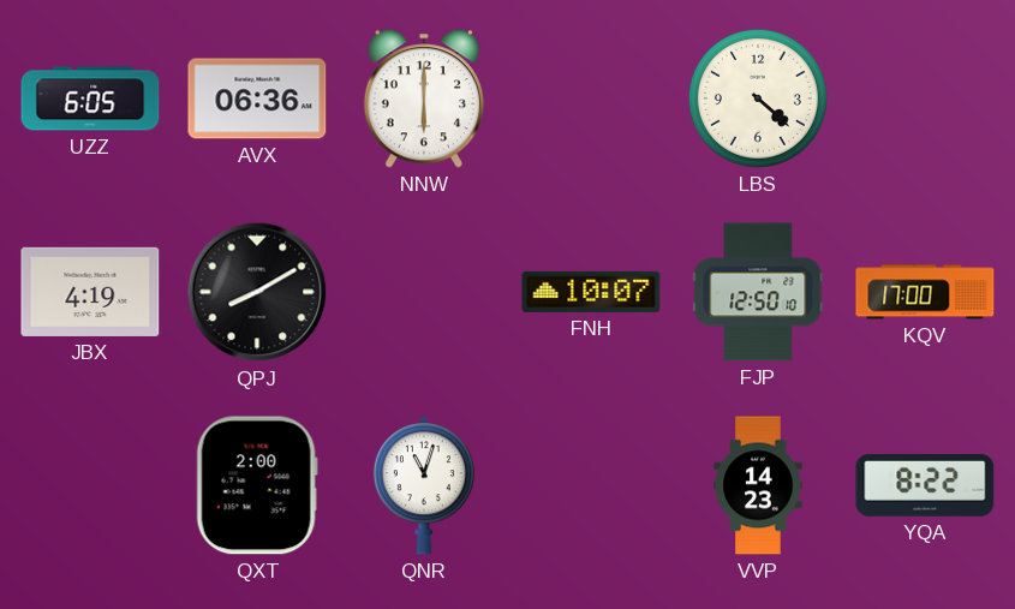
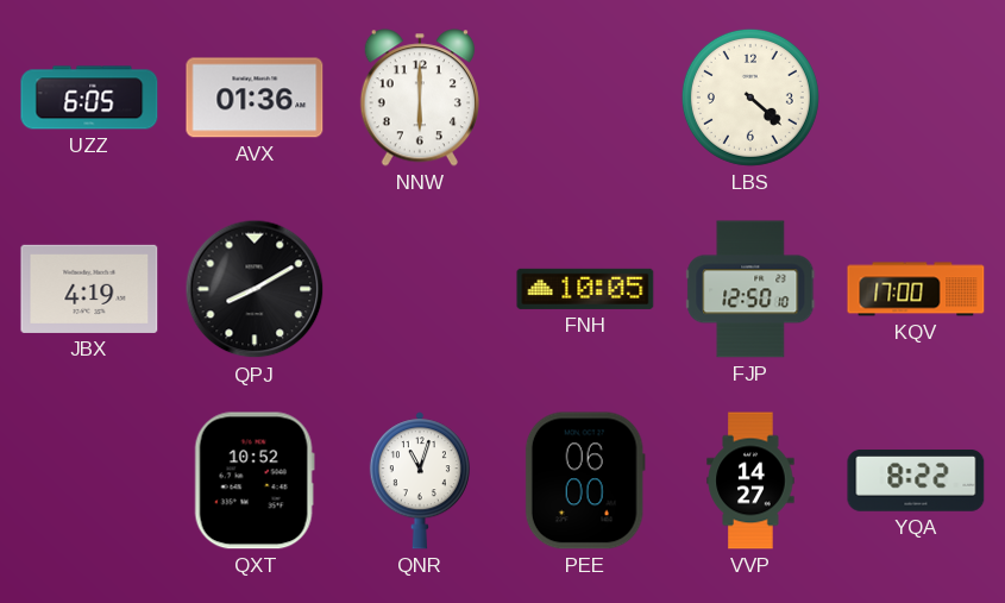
AVX: 06:36 -> 01:36 (255, 98)
FNH: 10:07 -> 10:05 (585, 289)
QXT: 2:00 -> 10:52 (255, 480)
PEE: none -> 06:00 (585, 480)
VVP: 14:23 -> 14:27 (750, 480)
